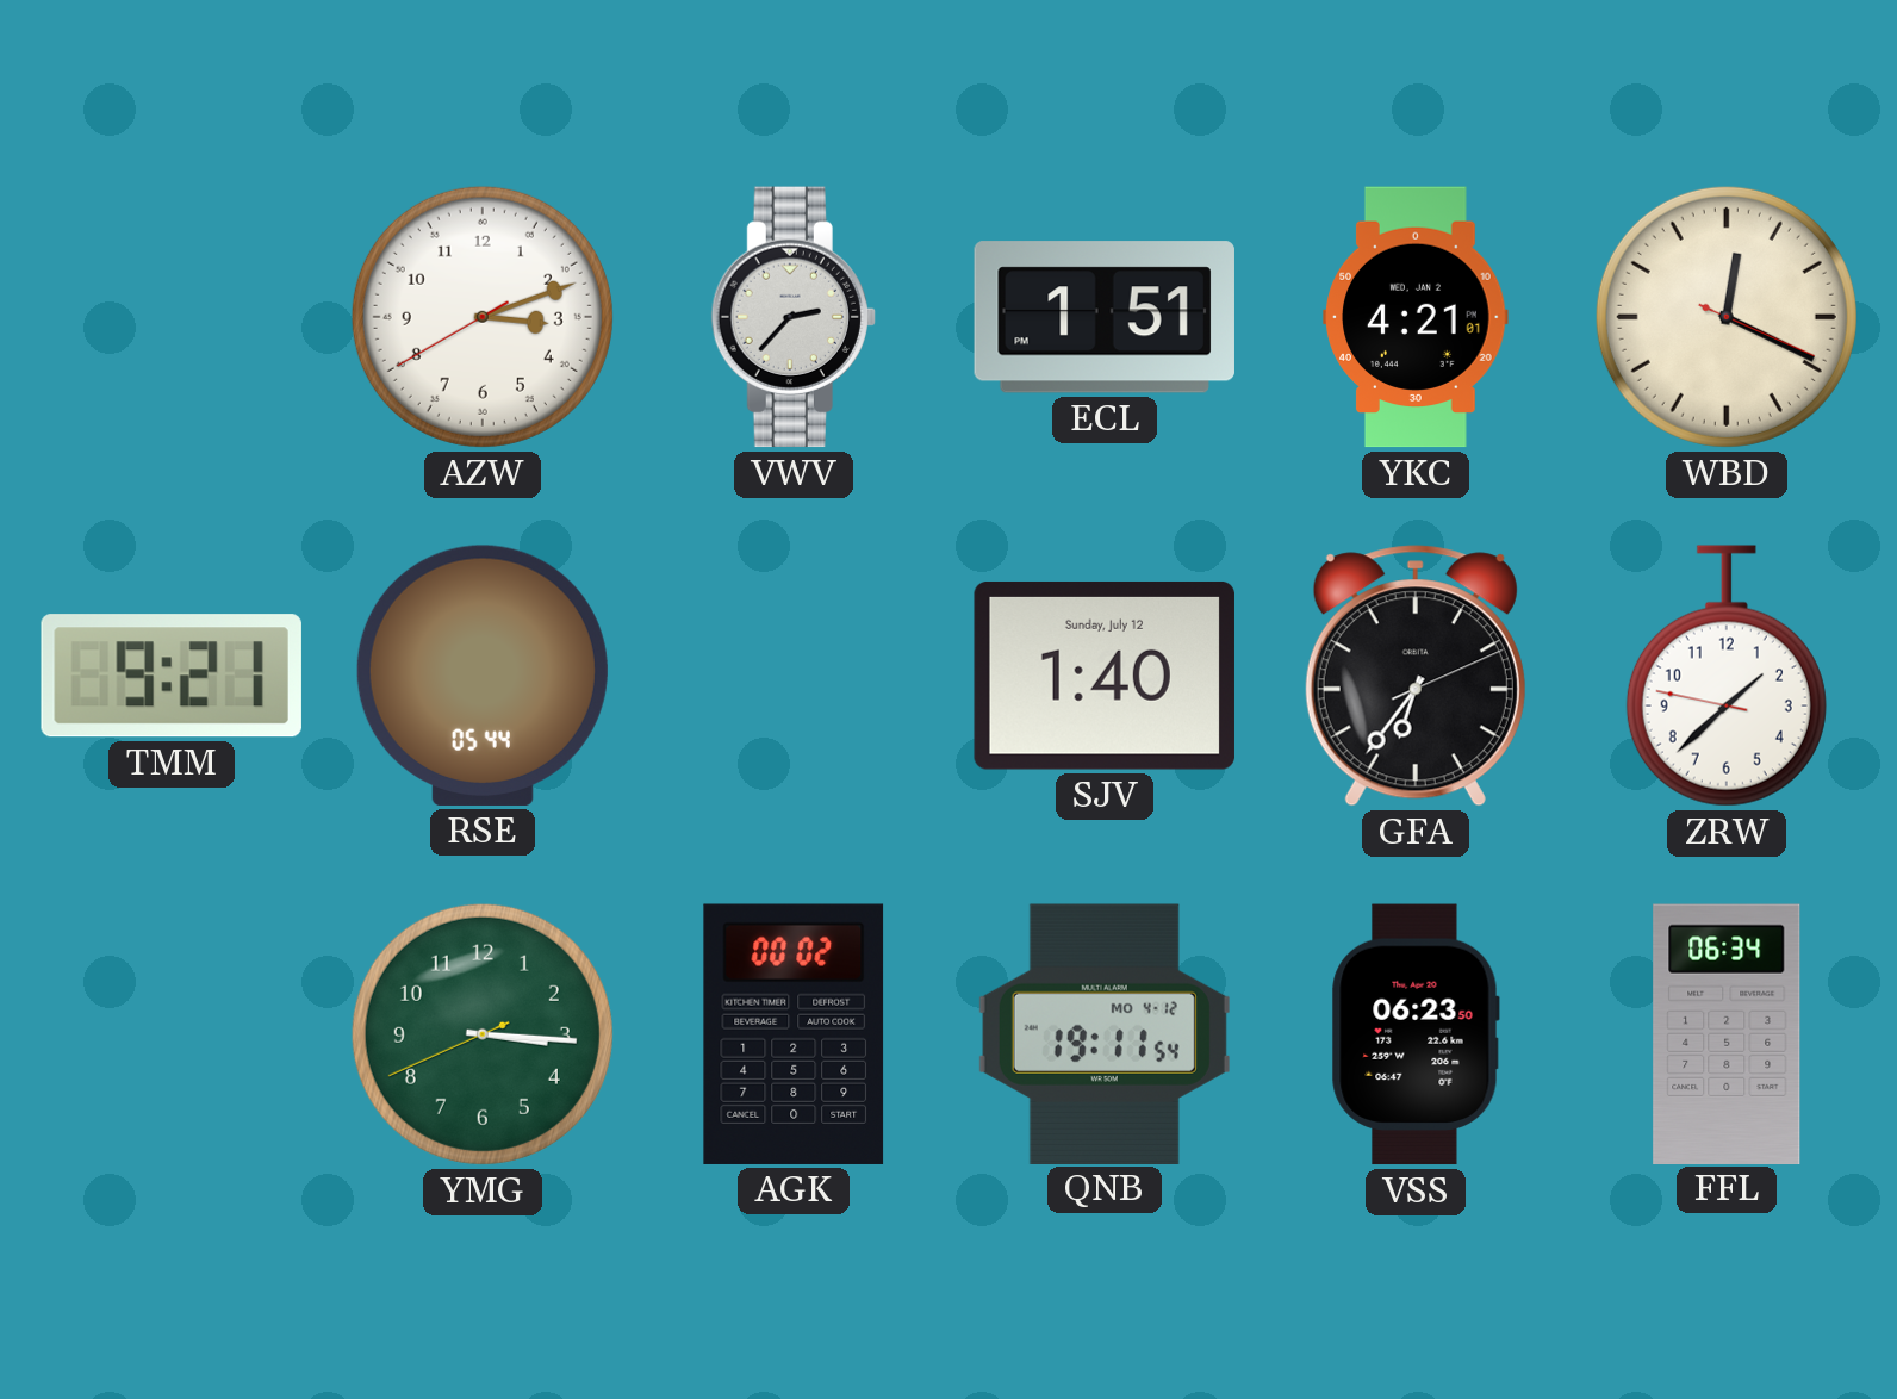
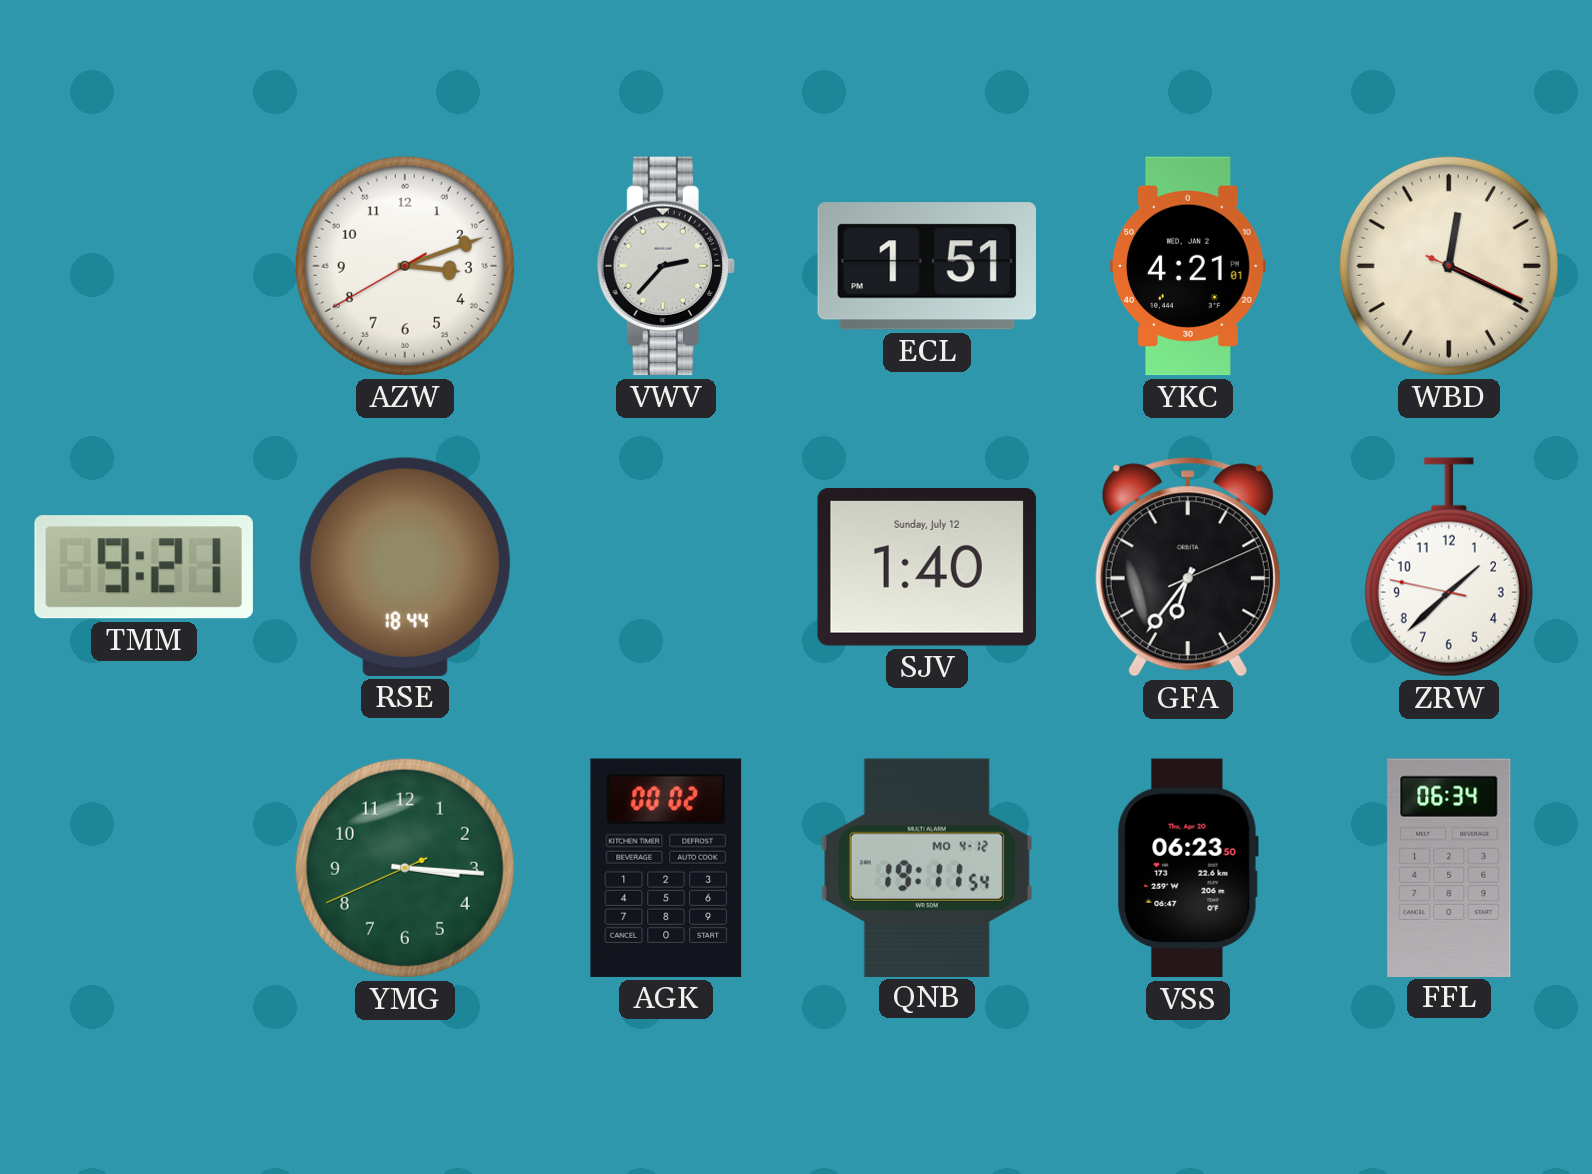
RSE: 05:44 -> 18:44 (405, 567)
